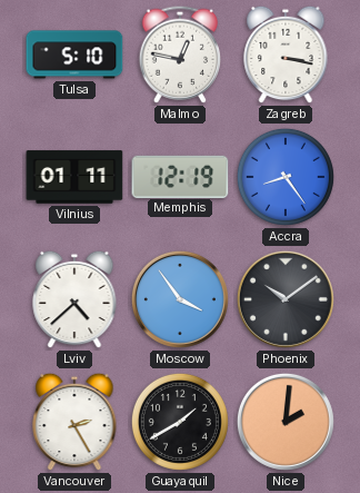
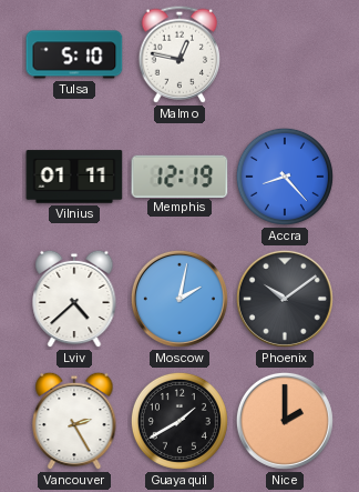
Zagreb: 3:17 -> none (286, 55)
Accra: 8:24 -> 8:23 (285, 177)
Moscow: 3:54 -> 2:02 (179, 299)
Nice: 2:01 -> 2:00 (285, 421)
